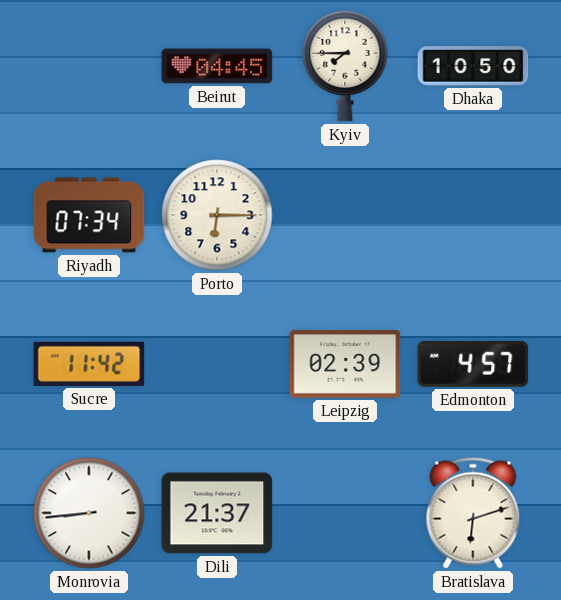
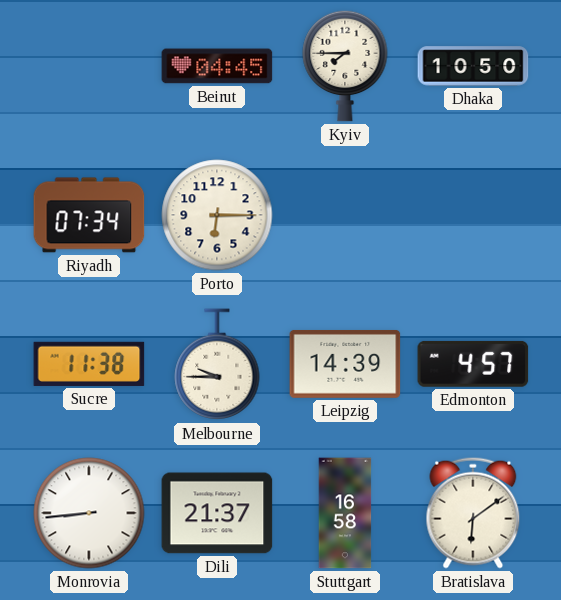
Sucre: 11:42 -> 11:38 (89, 364)
Melbourne: none -> 9:45 (217, 365)
Leipzig: 02:39 -> 14:39 (345, 364)
Stuttgart: none -> 16:58 (345, 513)
Bratislava: 6:12 -> 6:09 (473, 513)
